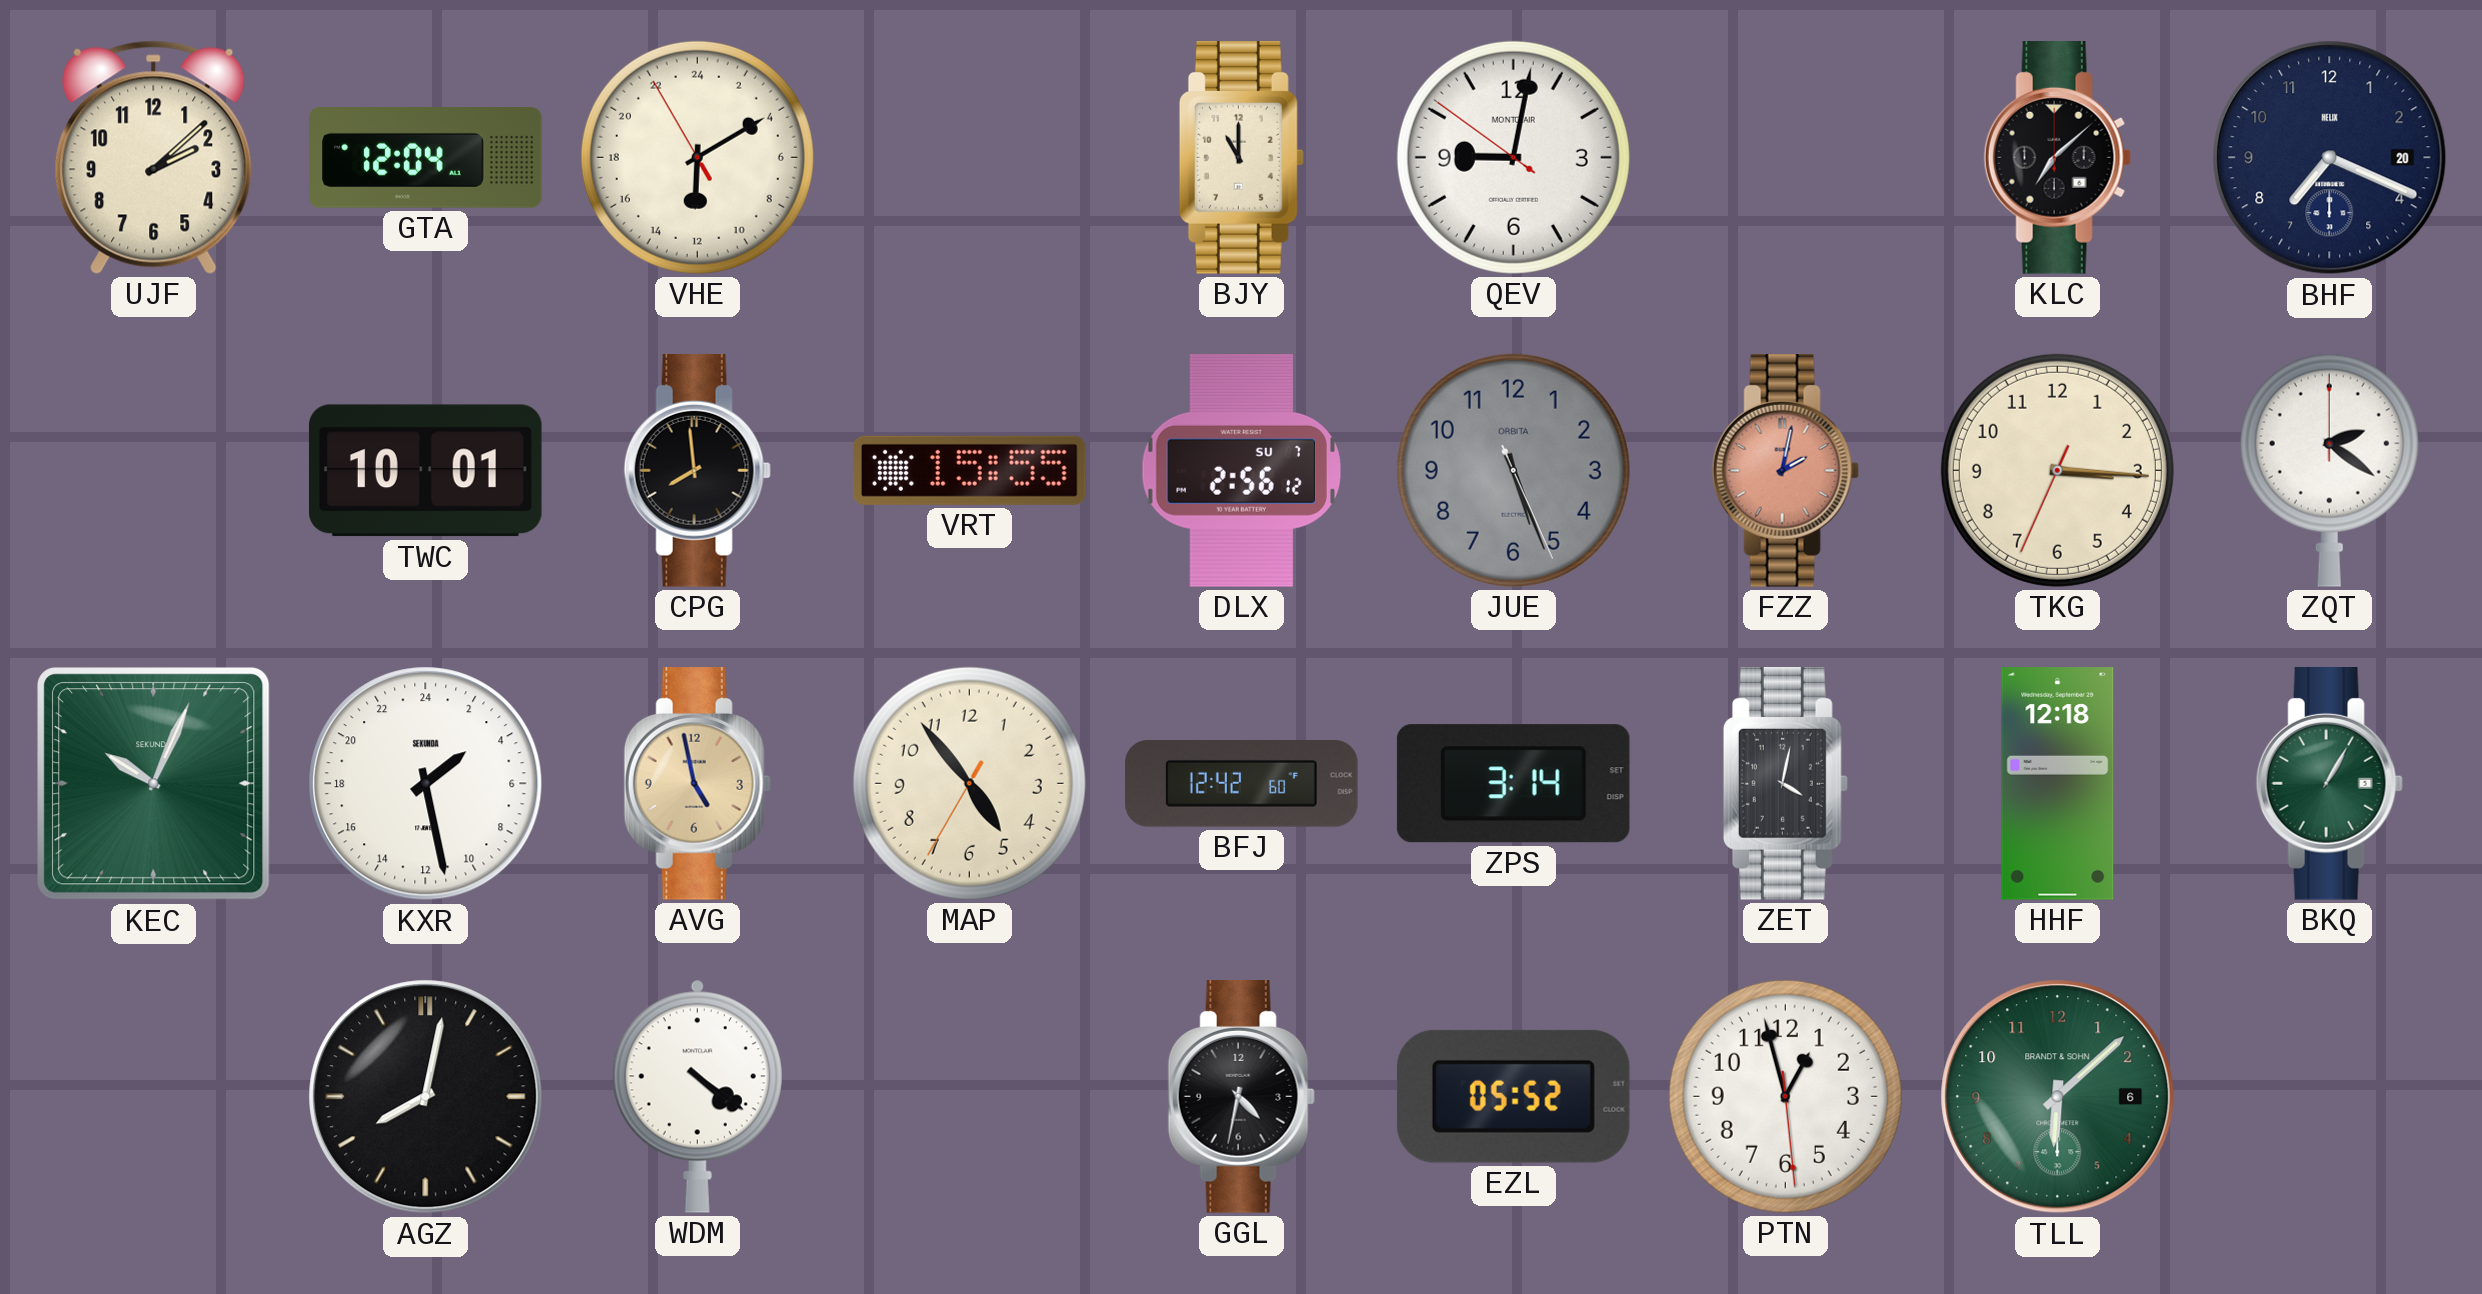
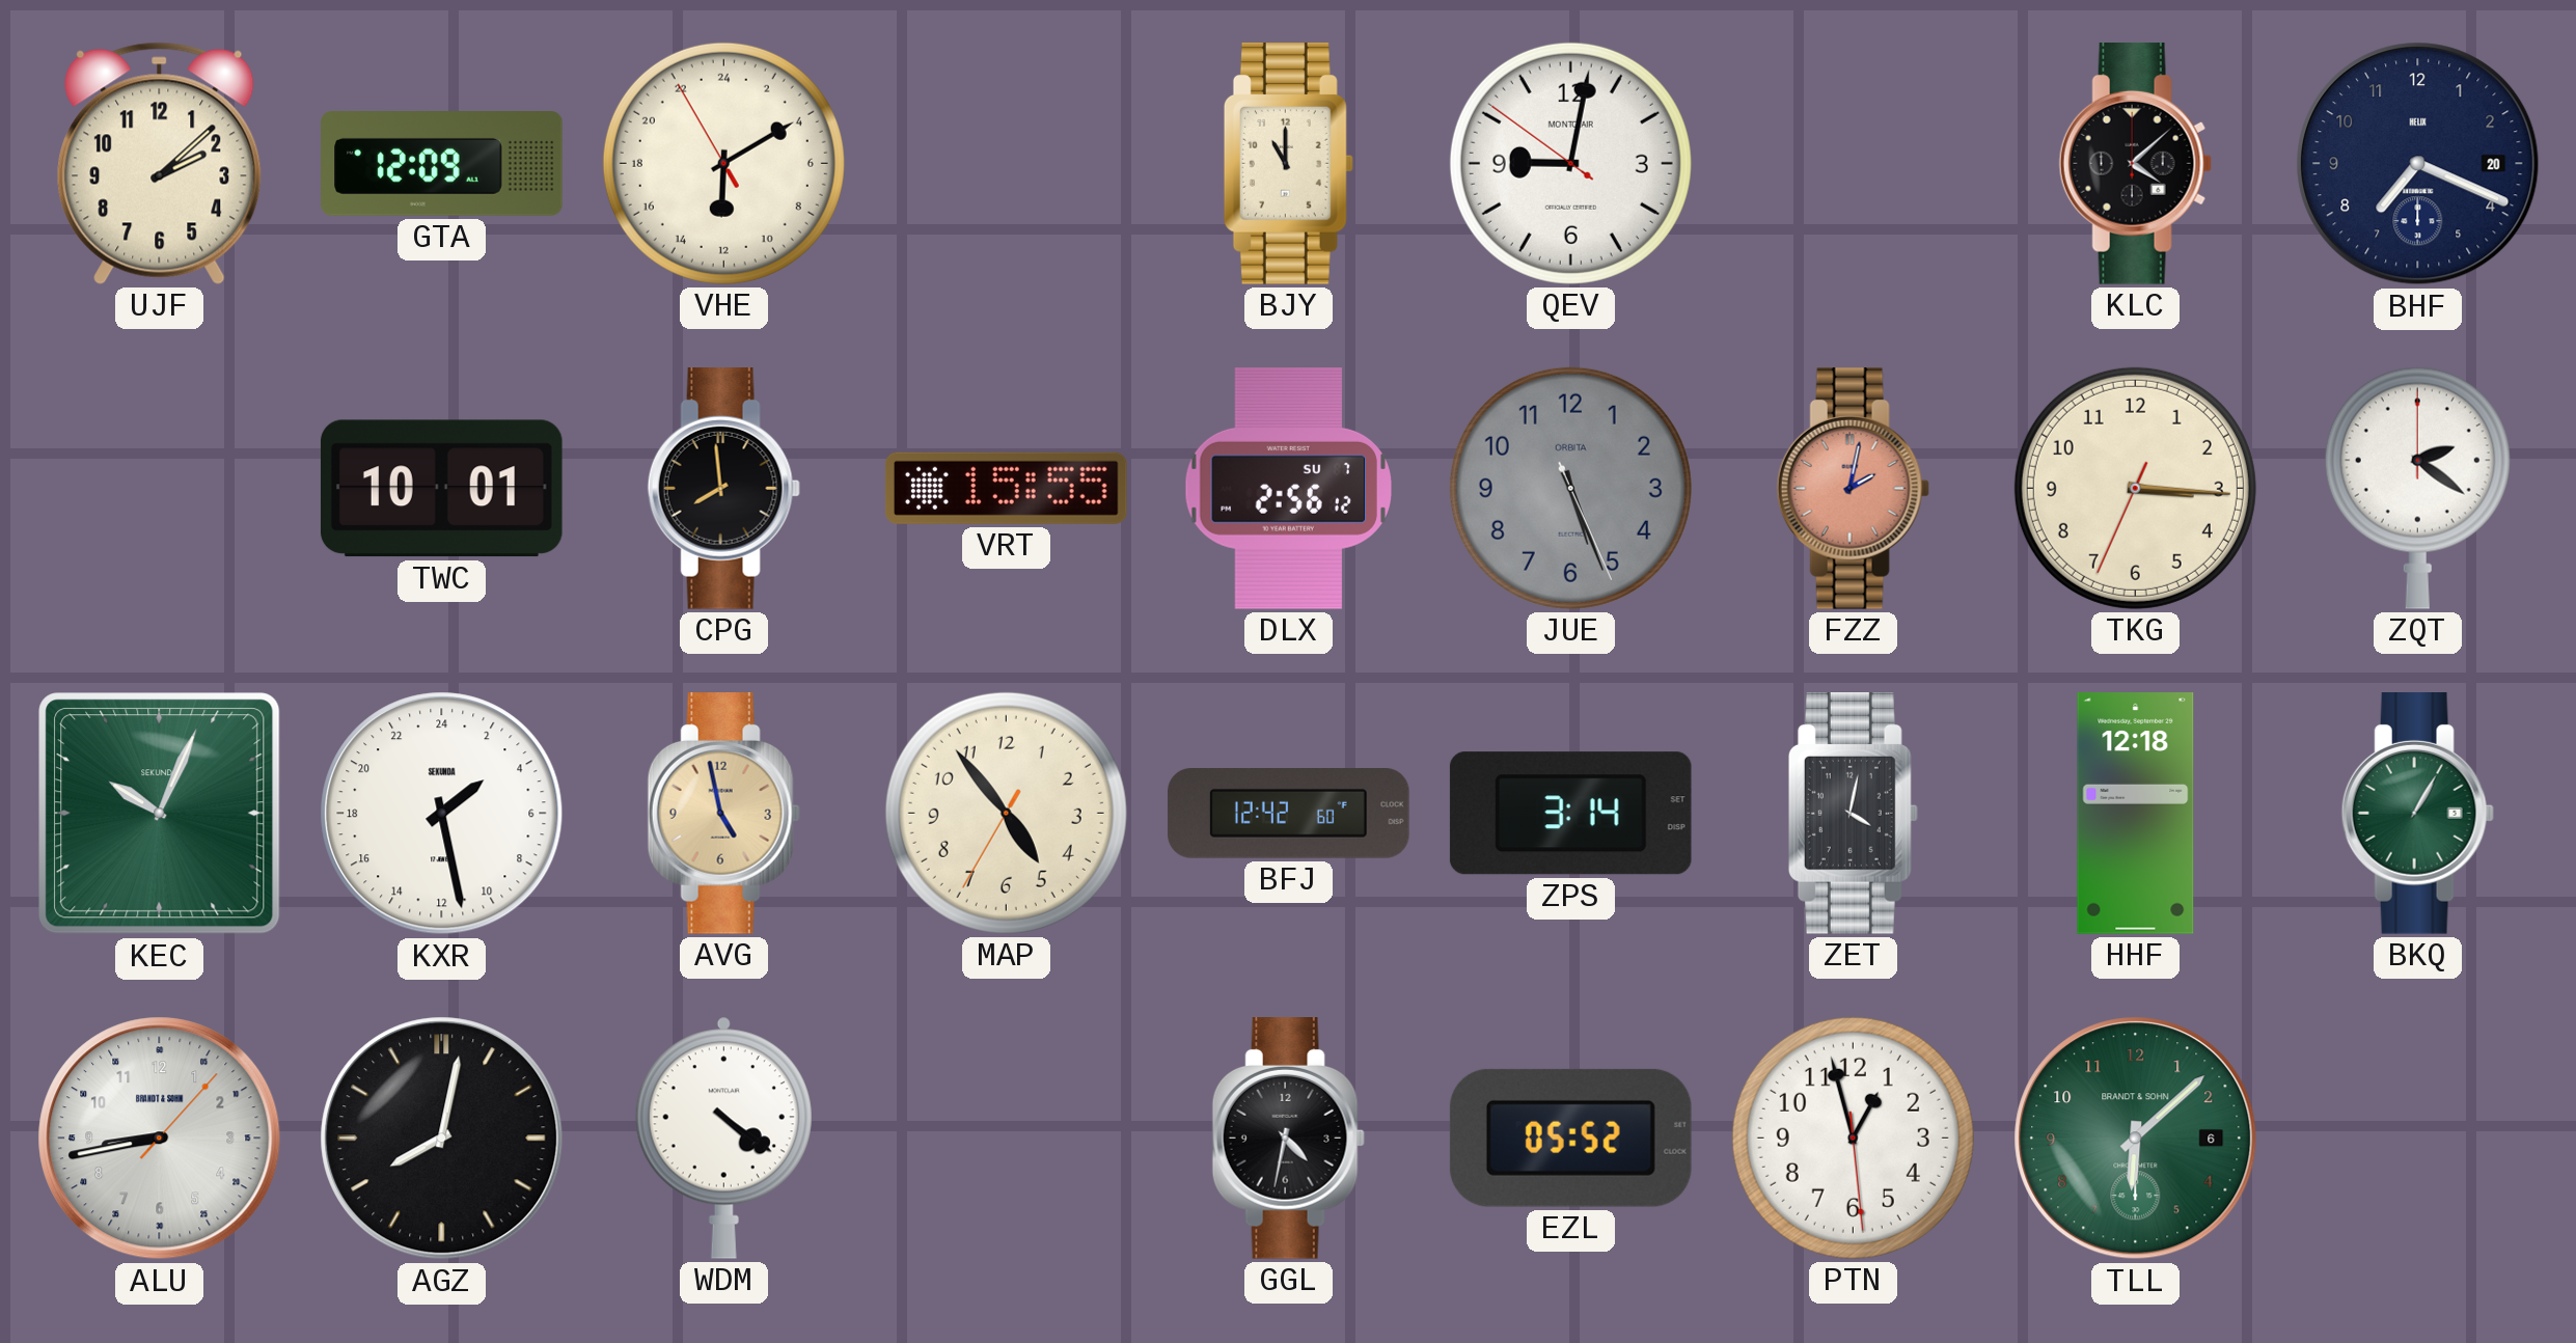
GTA: 12:04 -> 12:09 (442, 164)
KLC: 7:08 -> 4:08 (2135, 164)
ALU: none -> 8:43 (160, 1139)
